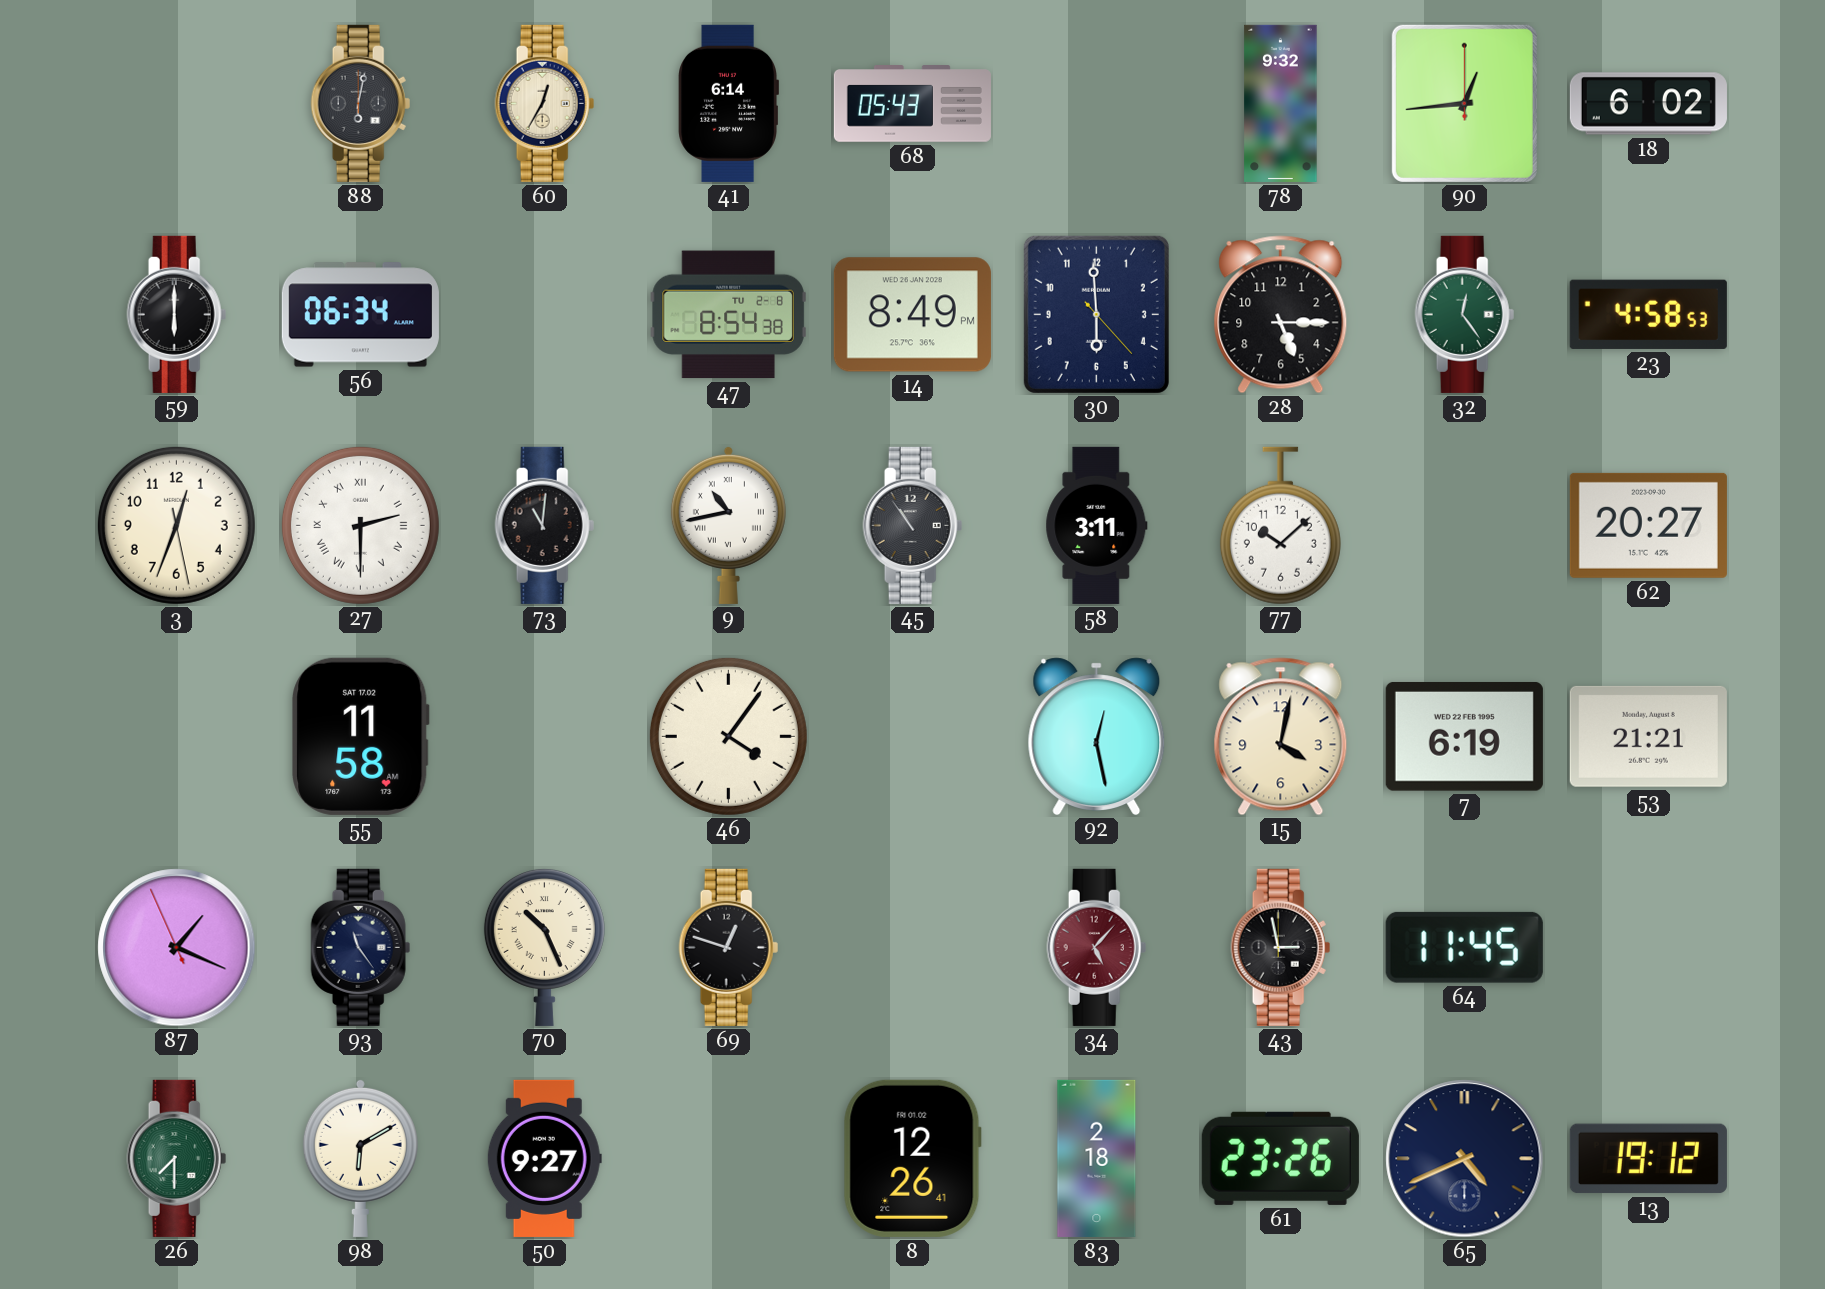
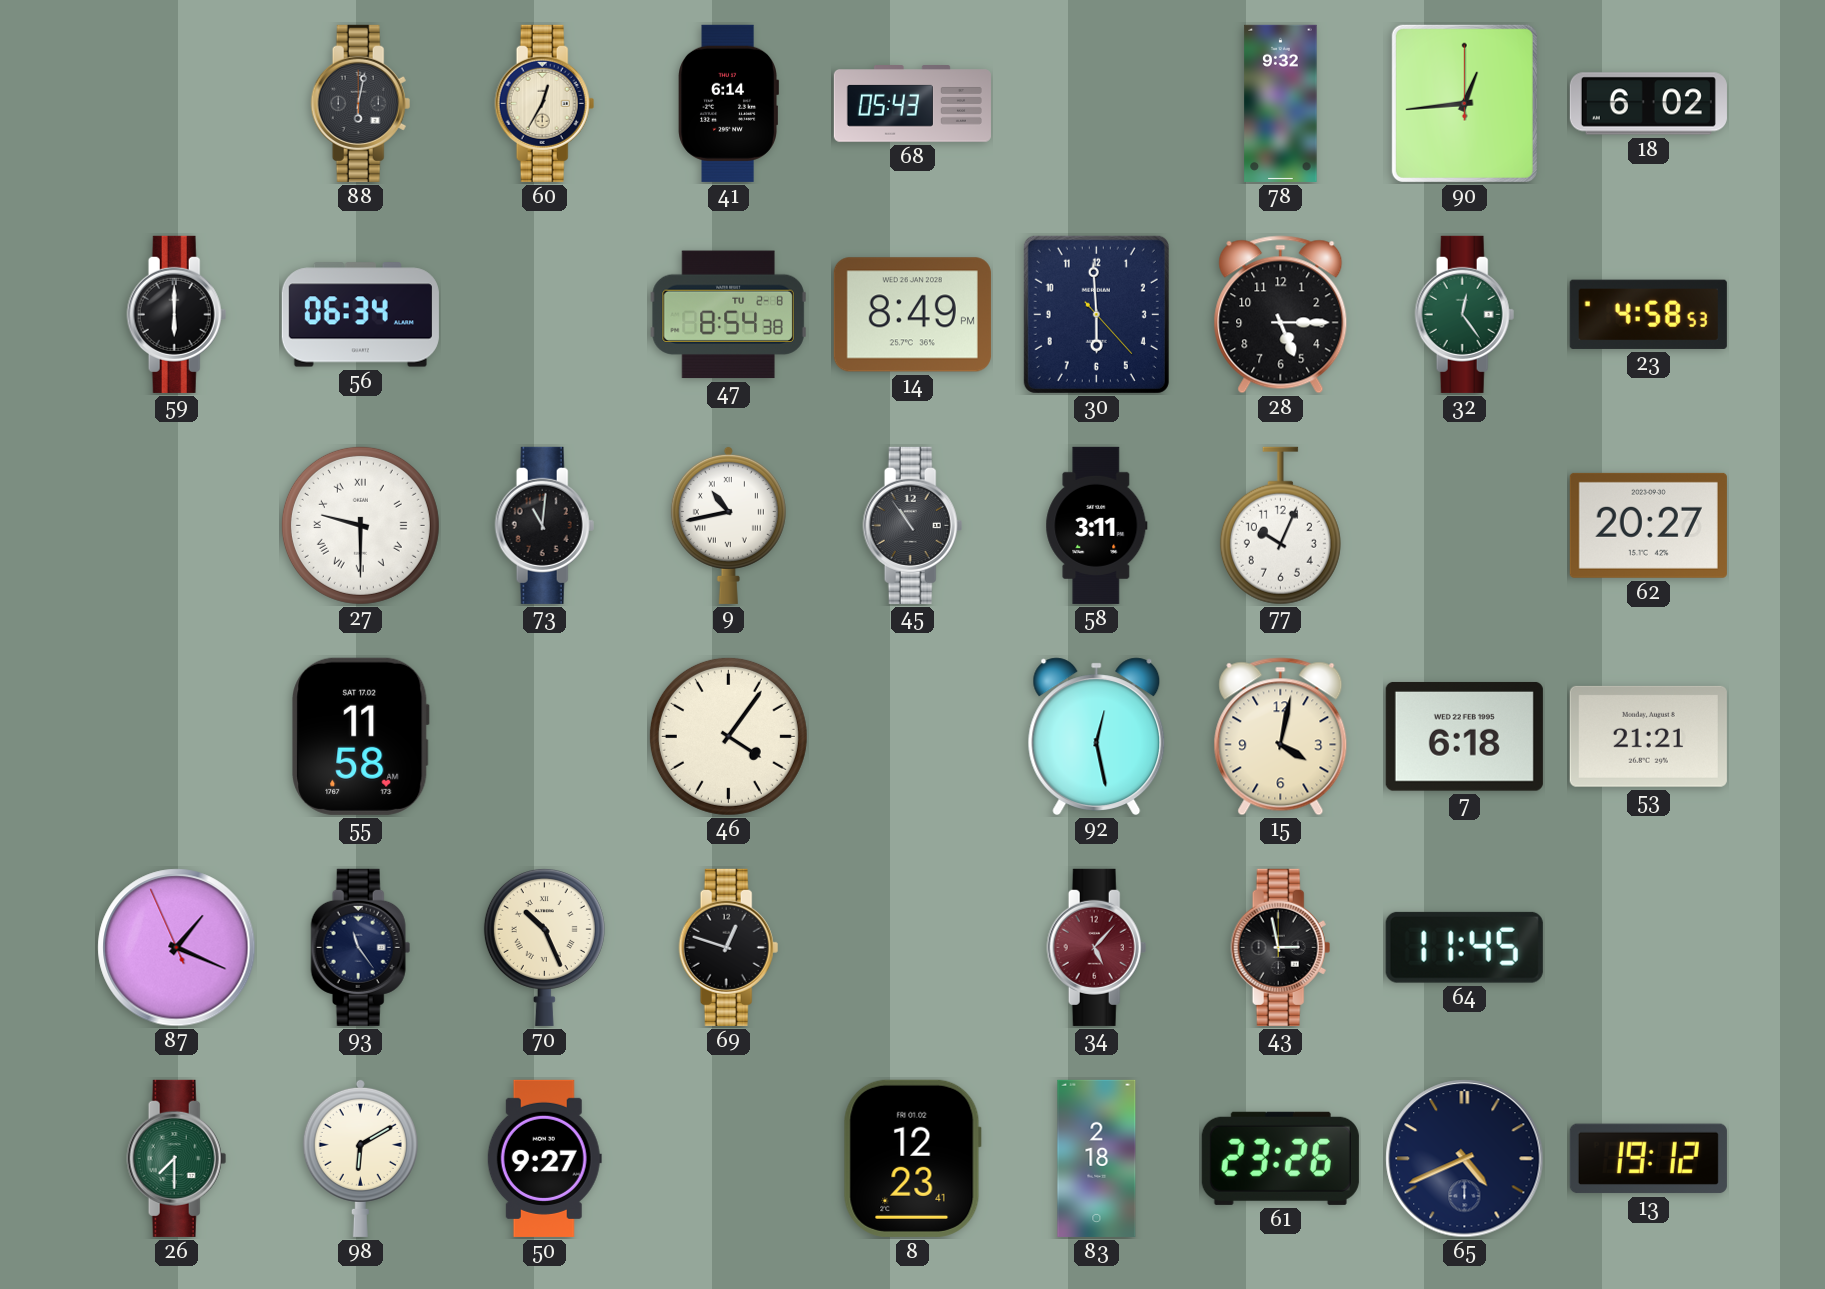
3: 12:33 -> none (176, 525)
27: 2:30 -> 9:30 (360, 525)
77: 10:08 -> 10:04 (1280, 526)
7: 6:19 -> 6:18 (1464, 736)
8: 12:26 -> 12:23 (912, 1158)
